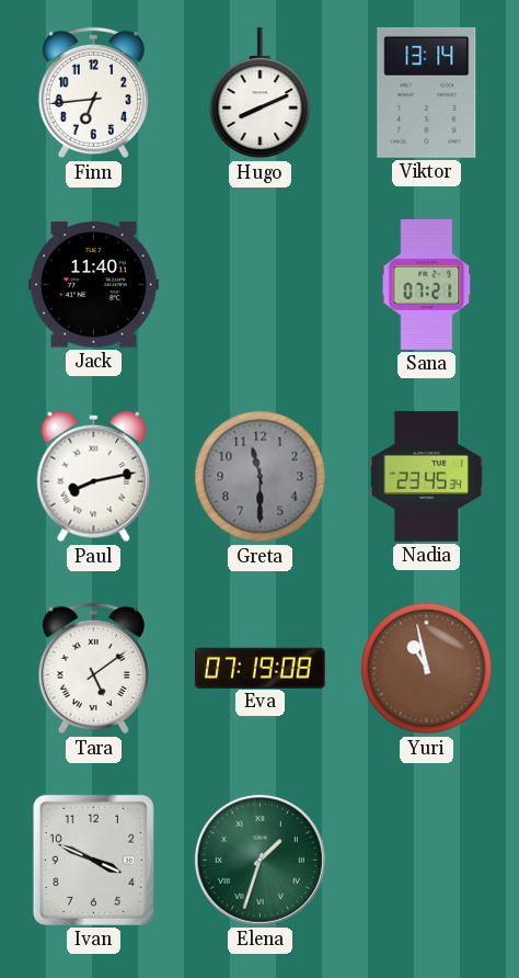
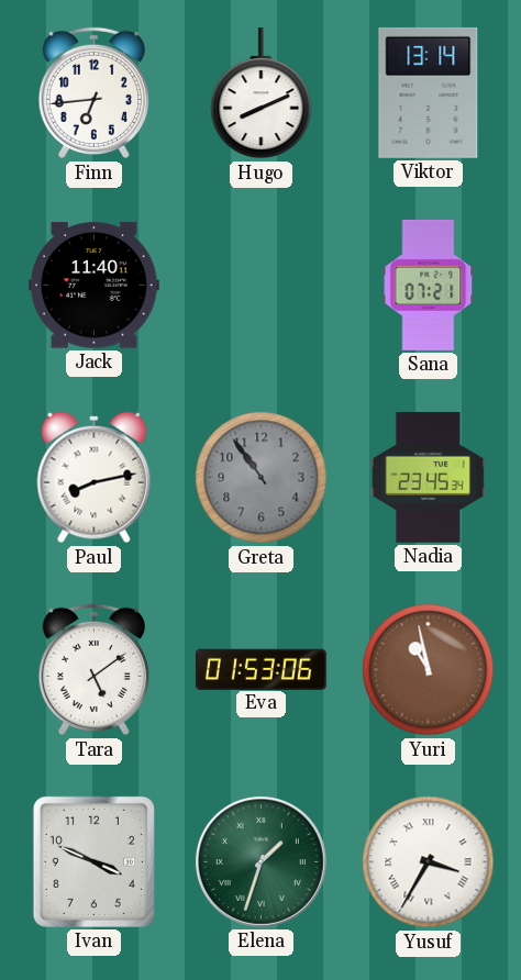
Greta: 11:30 -> 10:54 (262, 478)
Eva: 07:19 -> 01:53 (260, 669)
Yusuf: none -> 3:35 (429, 862)
